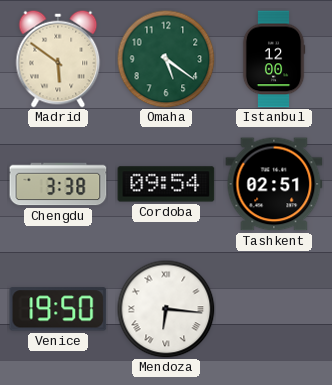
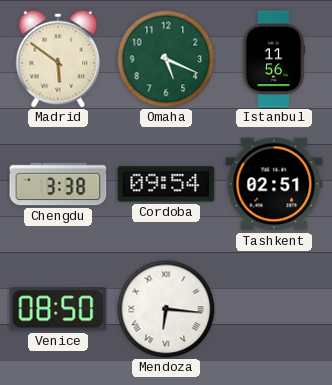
Omaha: 5:21 -> 5:19 (166, 59)
Istanbul: 12:00 -> 11:56 (274, 59)
Venice: 19:50 -> 08:50 (58, 309)
